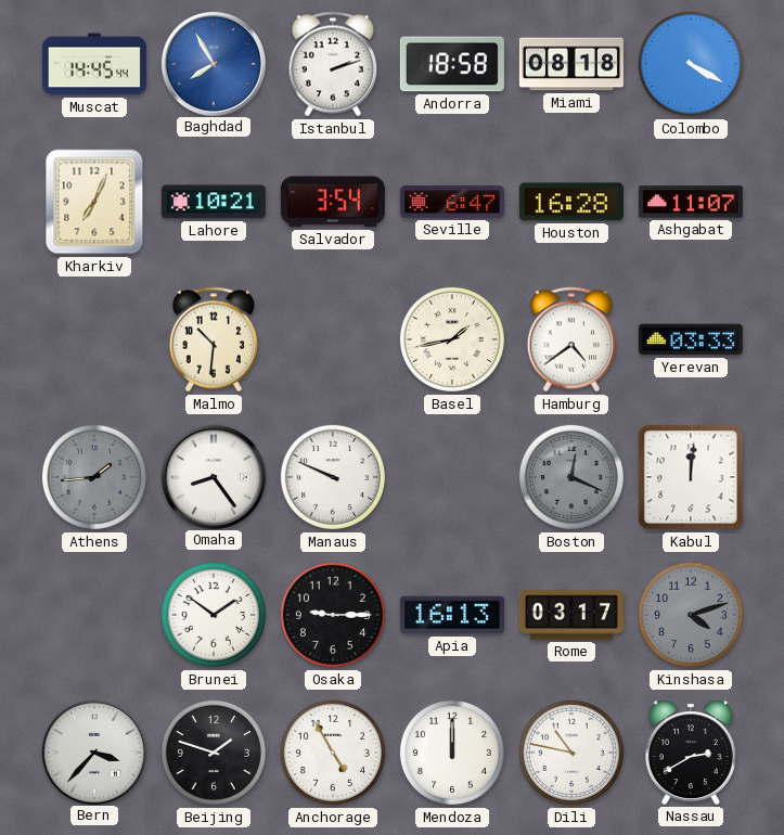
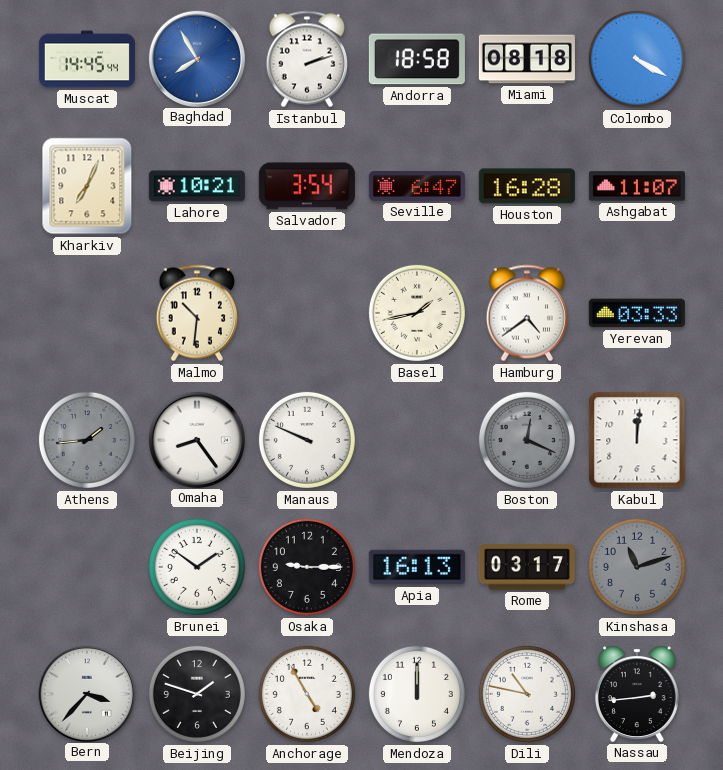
Kinshasa: 4:12 -> 11:12 (637, 567)
Nassau: 2:40 -> 2:44 (637, 694)
